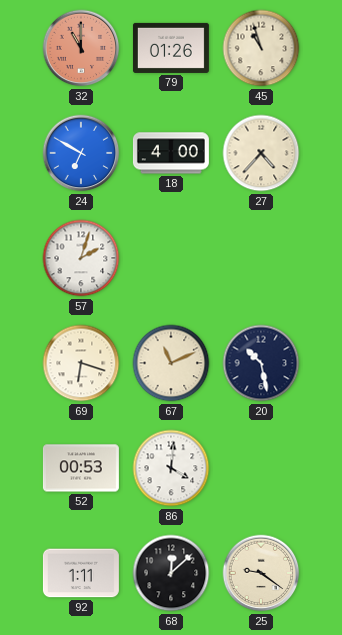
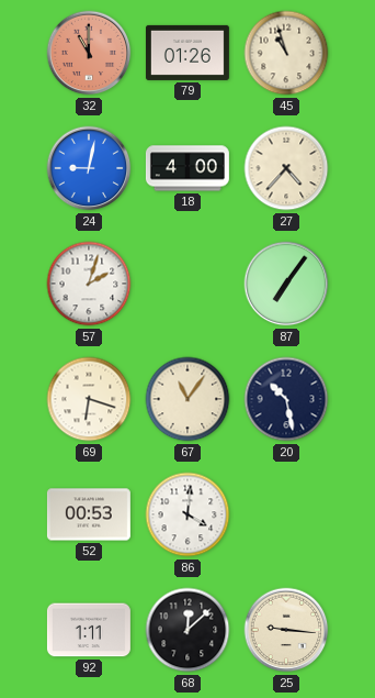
24: 6:50 -> 9:02 (89, 168)
87: none -> 7:06 (286, 284)
67: 11:11 -> 11:06 (187, 399)
25: 9:21 -> 9:16 (286, 630)
